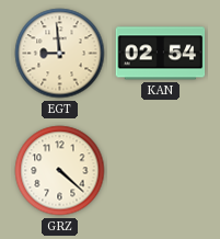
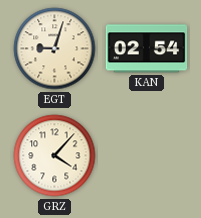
EGT: 8:59 -> 9:03 (55, 49)
GRZ: 4:22 -> 4:07 (55, 156)
